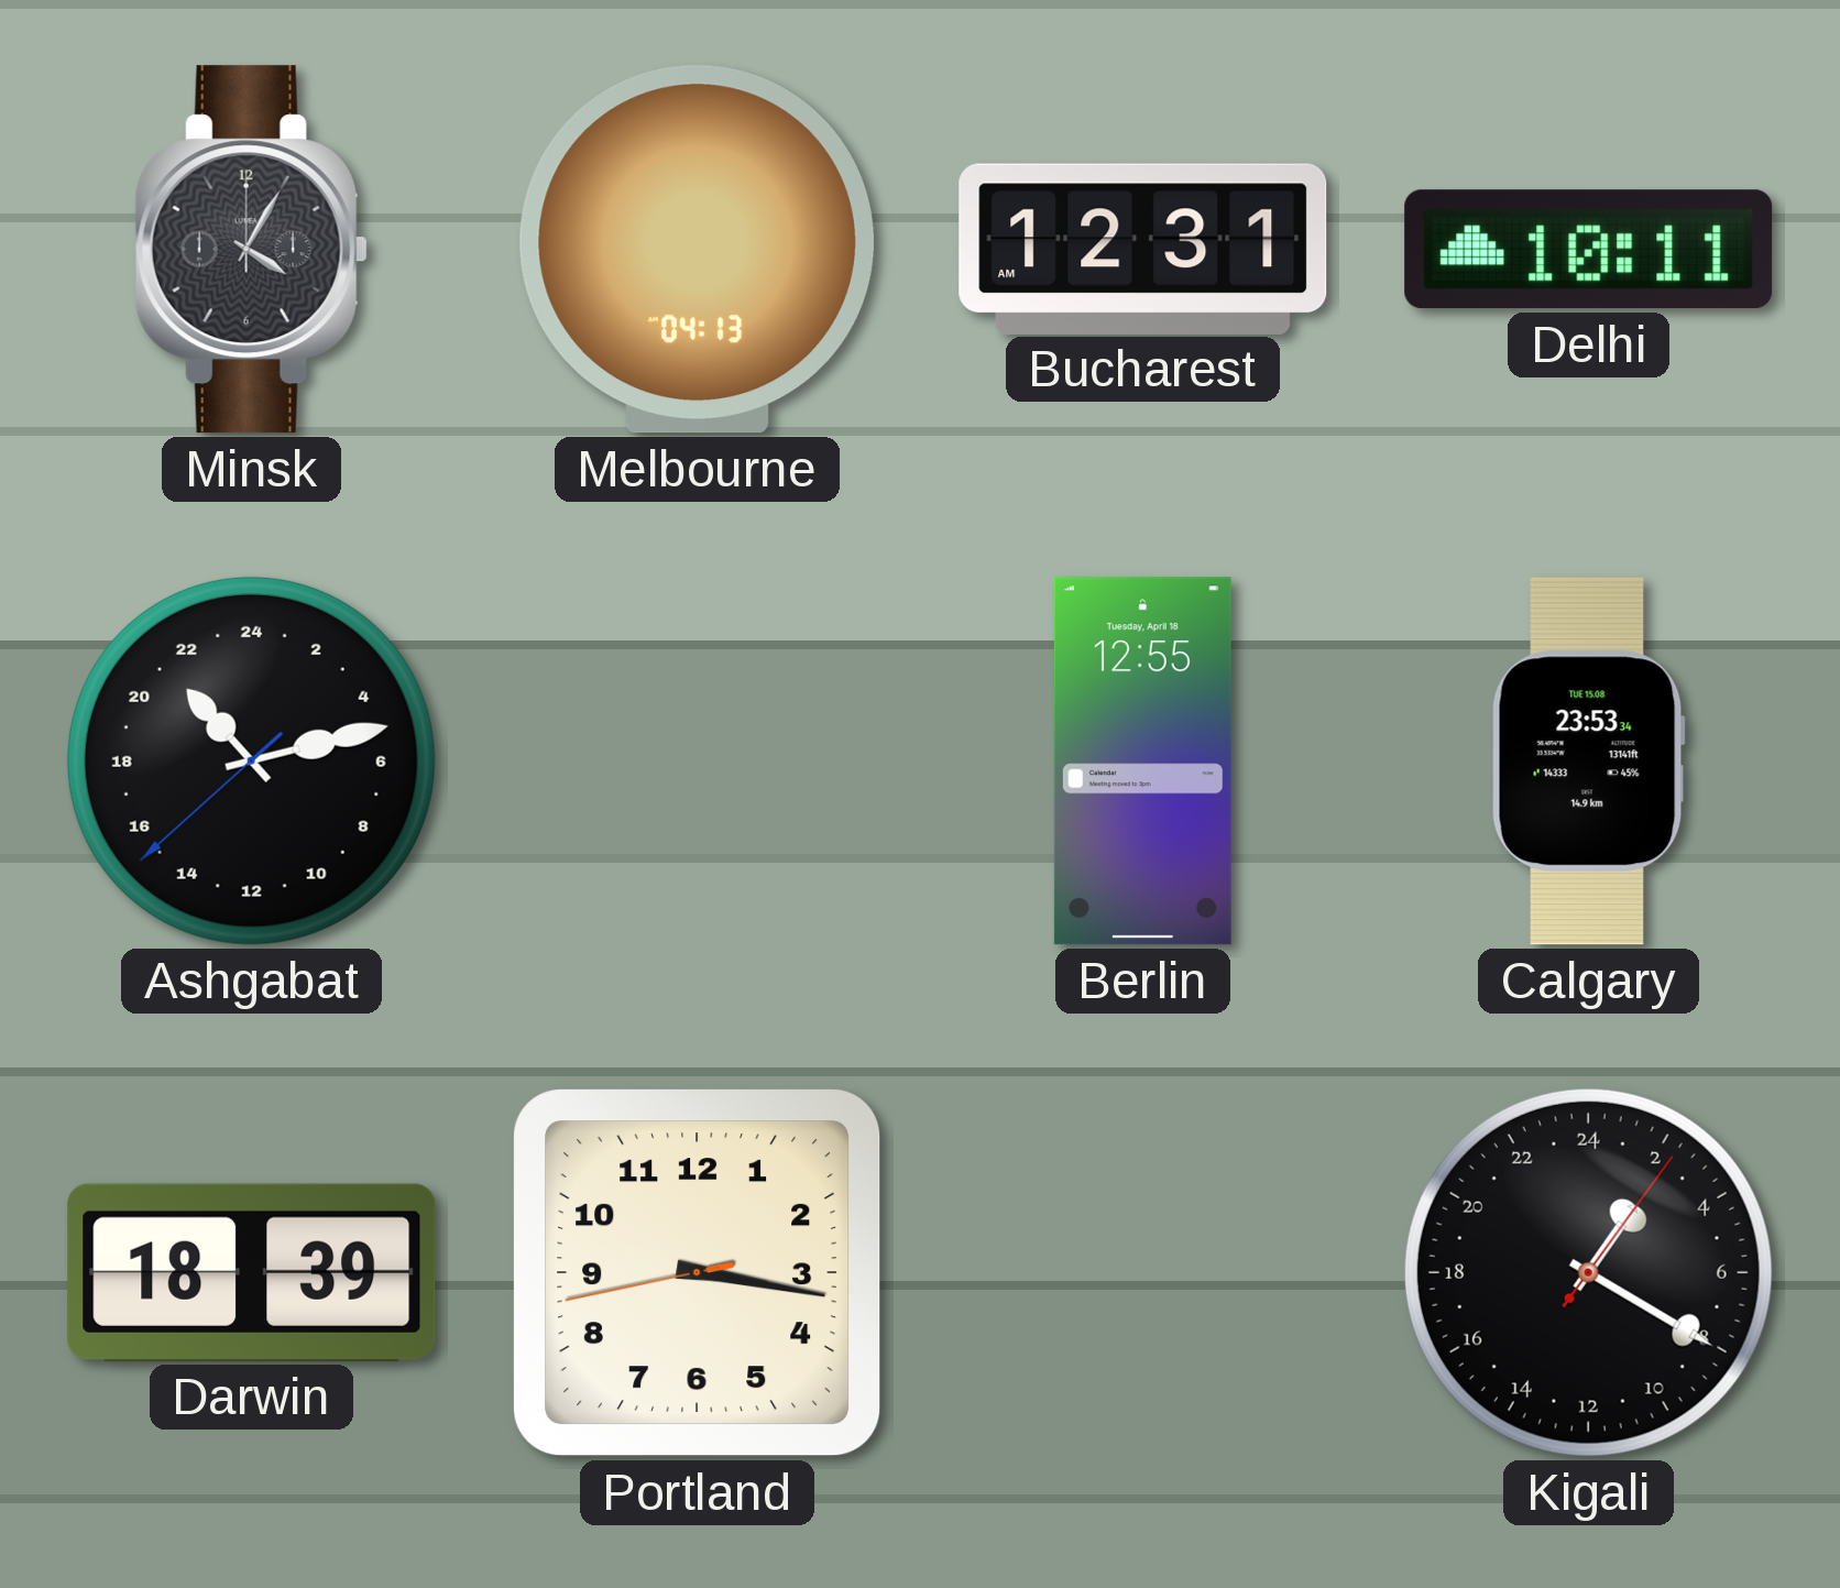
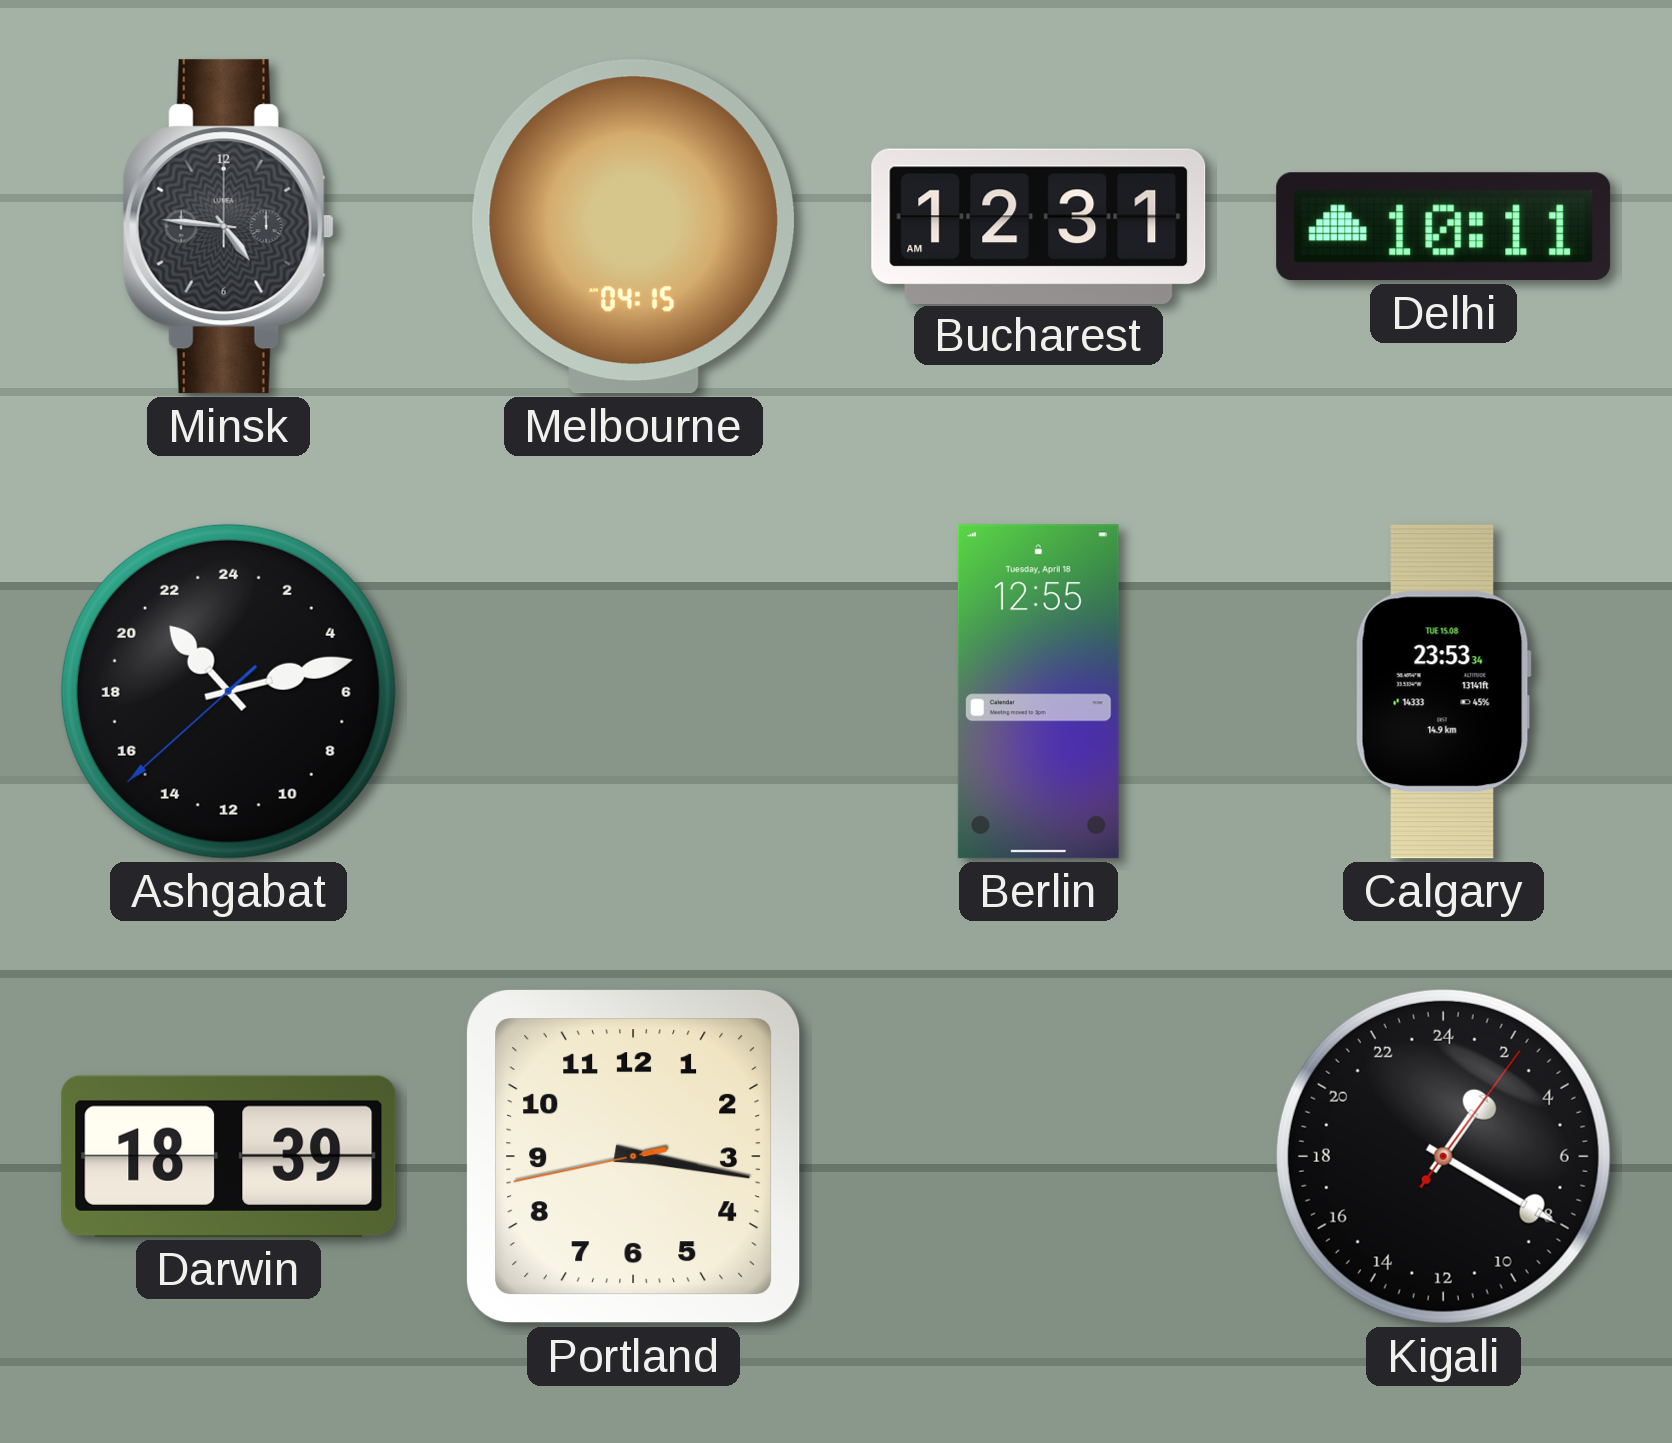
Minsk: 4:05 -> 4:46 (228, 227)
Melbourne: 04:13 -> 04:15 (633, 227)
